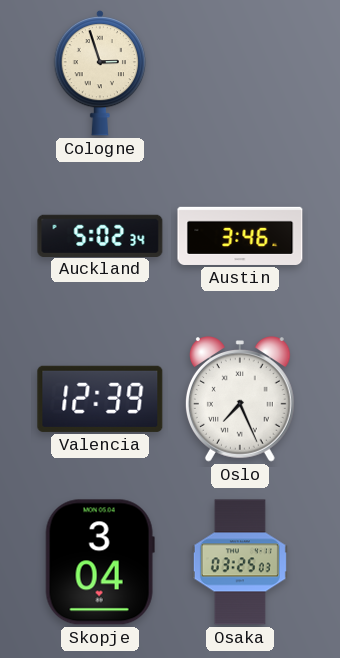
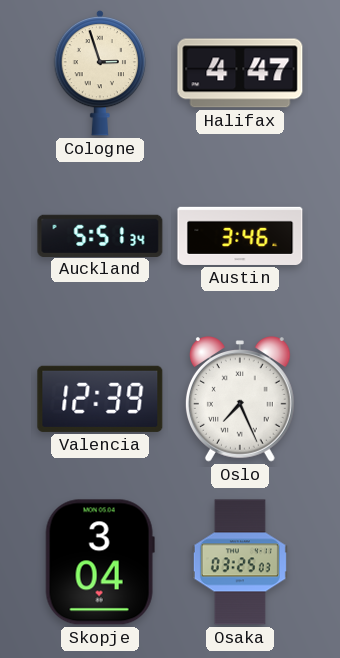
Halifax: none -> 4:47 (240, 73)
Auckland: 5:02 -> 5:51 (100, 235)
